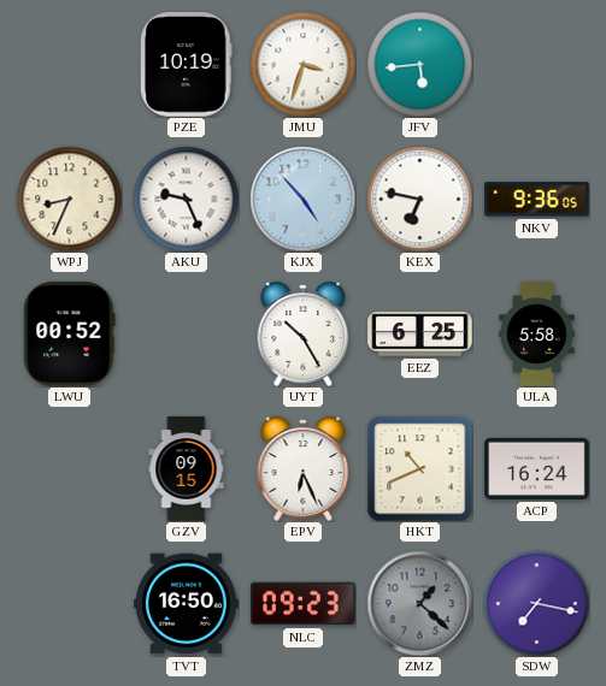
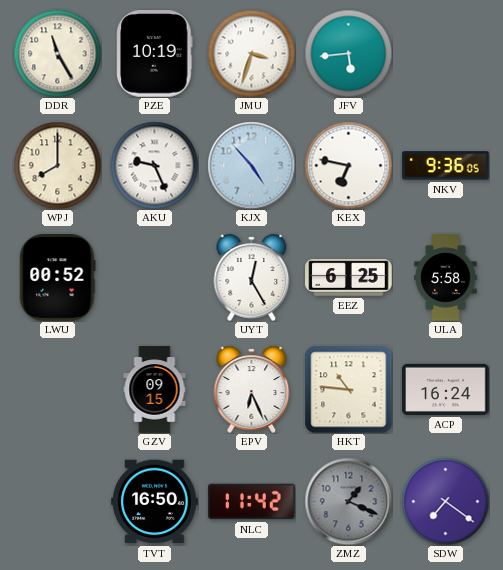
DDR: none -> 11:25 (57, 53)
WPJ: 8:34 -> 8:00 (57, 165)
UYT: 10:25 -> 12:25 (252, 277)
HKT: 10:41 -> 10:46 (348, 389)
NLC: 09:23 -> 11:42 (252, 502)
ZMZ: 1:22 -> 1:19 (348, 501)
SDW: 7:17 -> 7:21 (445, 501)
